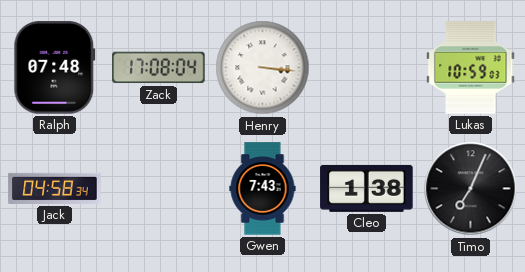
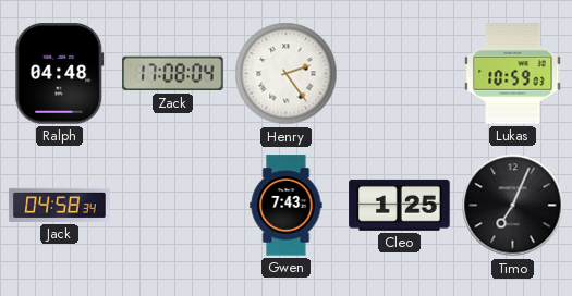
Ralph: 07:48 -> 04:48 (60, 74)
Henry: 3:16 -> 2:24 (287, 74)
Cleo: 1:38 -> 1:25 (400, 205)
